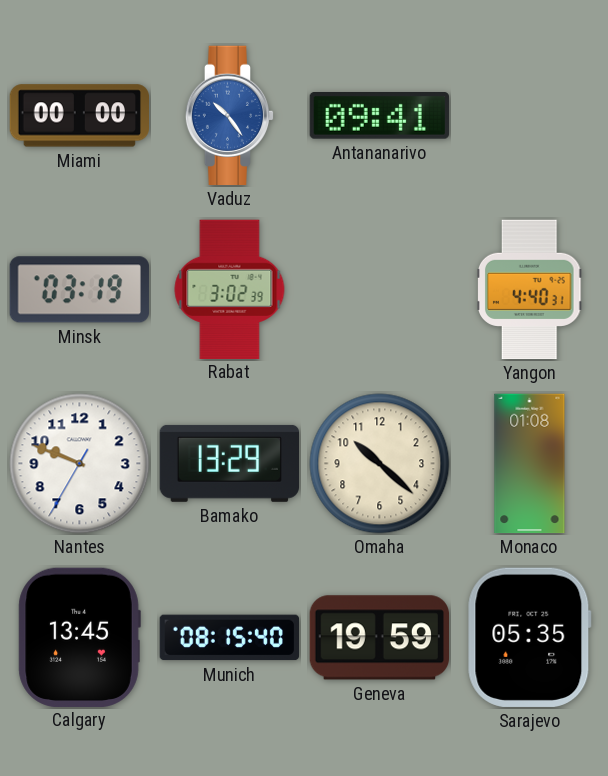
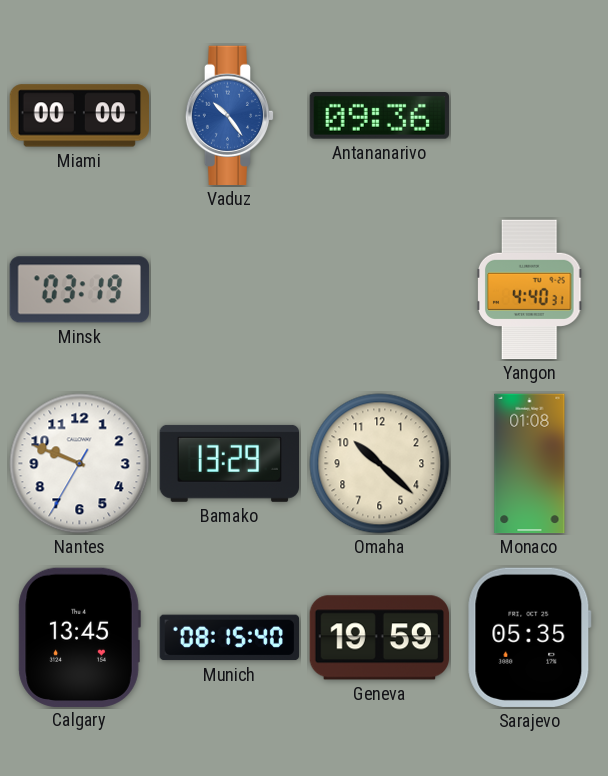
Antananarivo: 09:41 -> 09:36 (379, 116)
Rabat: 3:02 -> none (230, 289)
